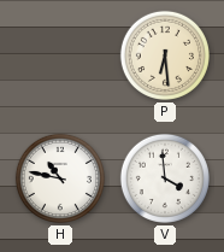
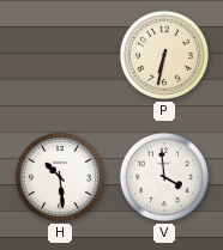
P: 6:29 -> 6:32 (164, 55)
H: 10:47 -> 10:29 (60, 177)
